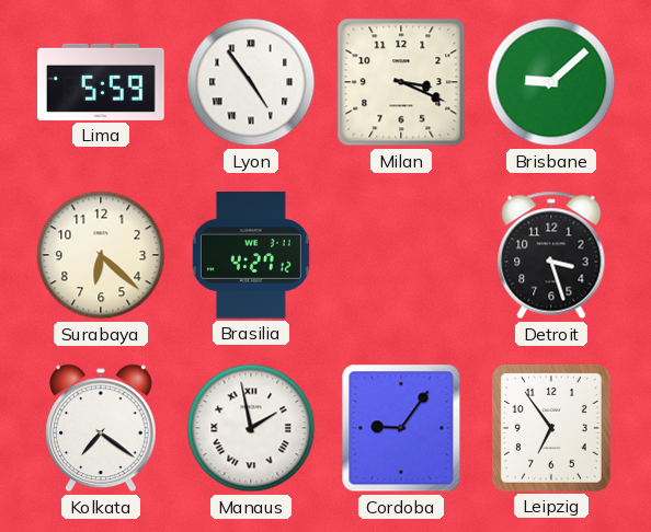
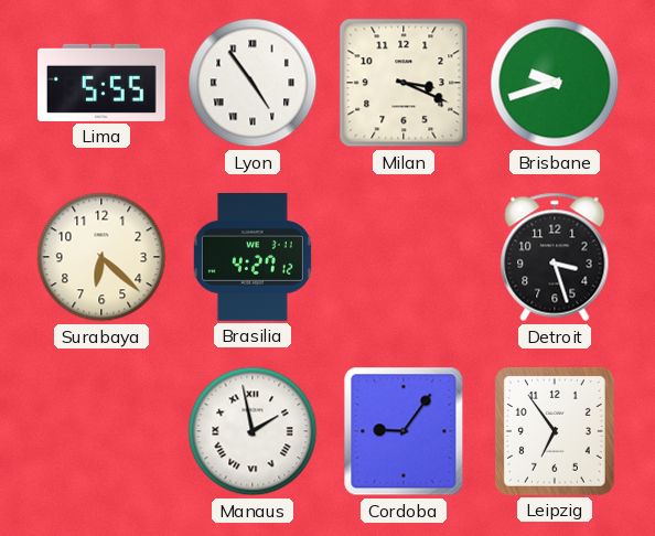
Lima: 5:59 -> 5:55 (103, 83)
Brisbane: 9:08 -> 9:42 (555, 83)
Kolkata: 7:21 -> none (102, 428)
